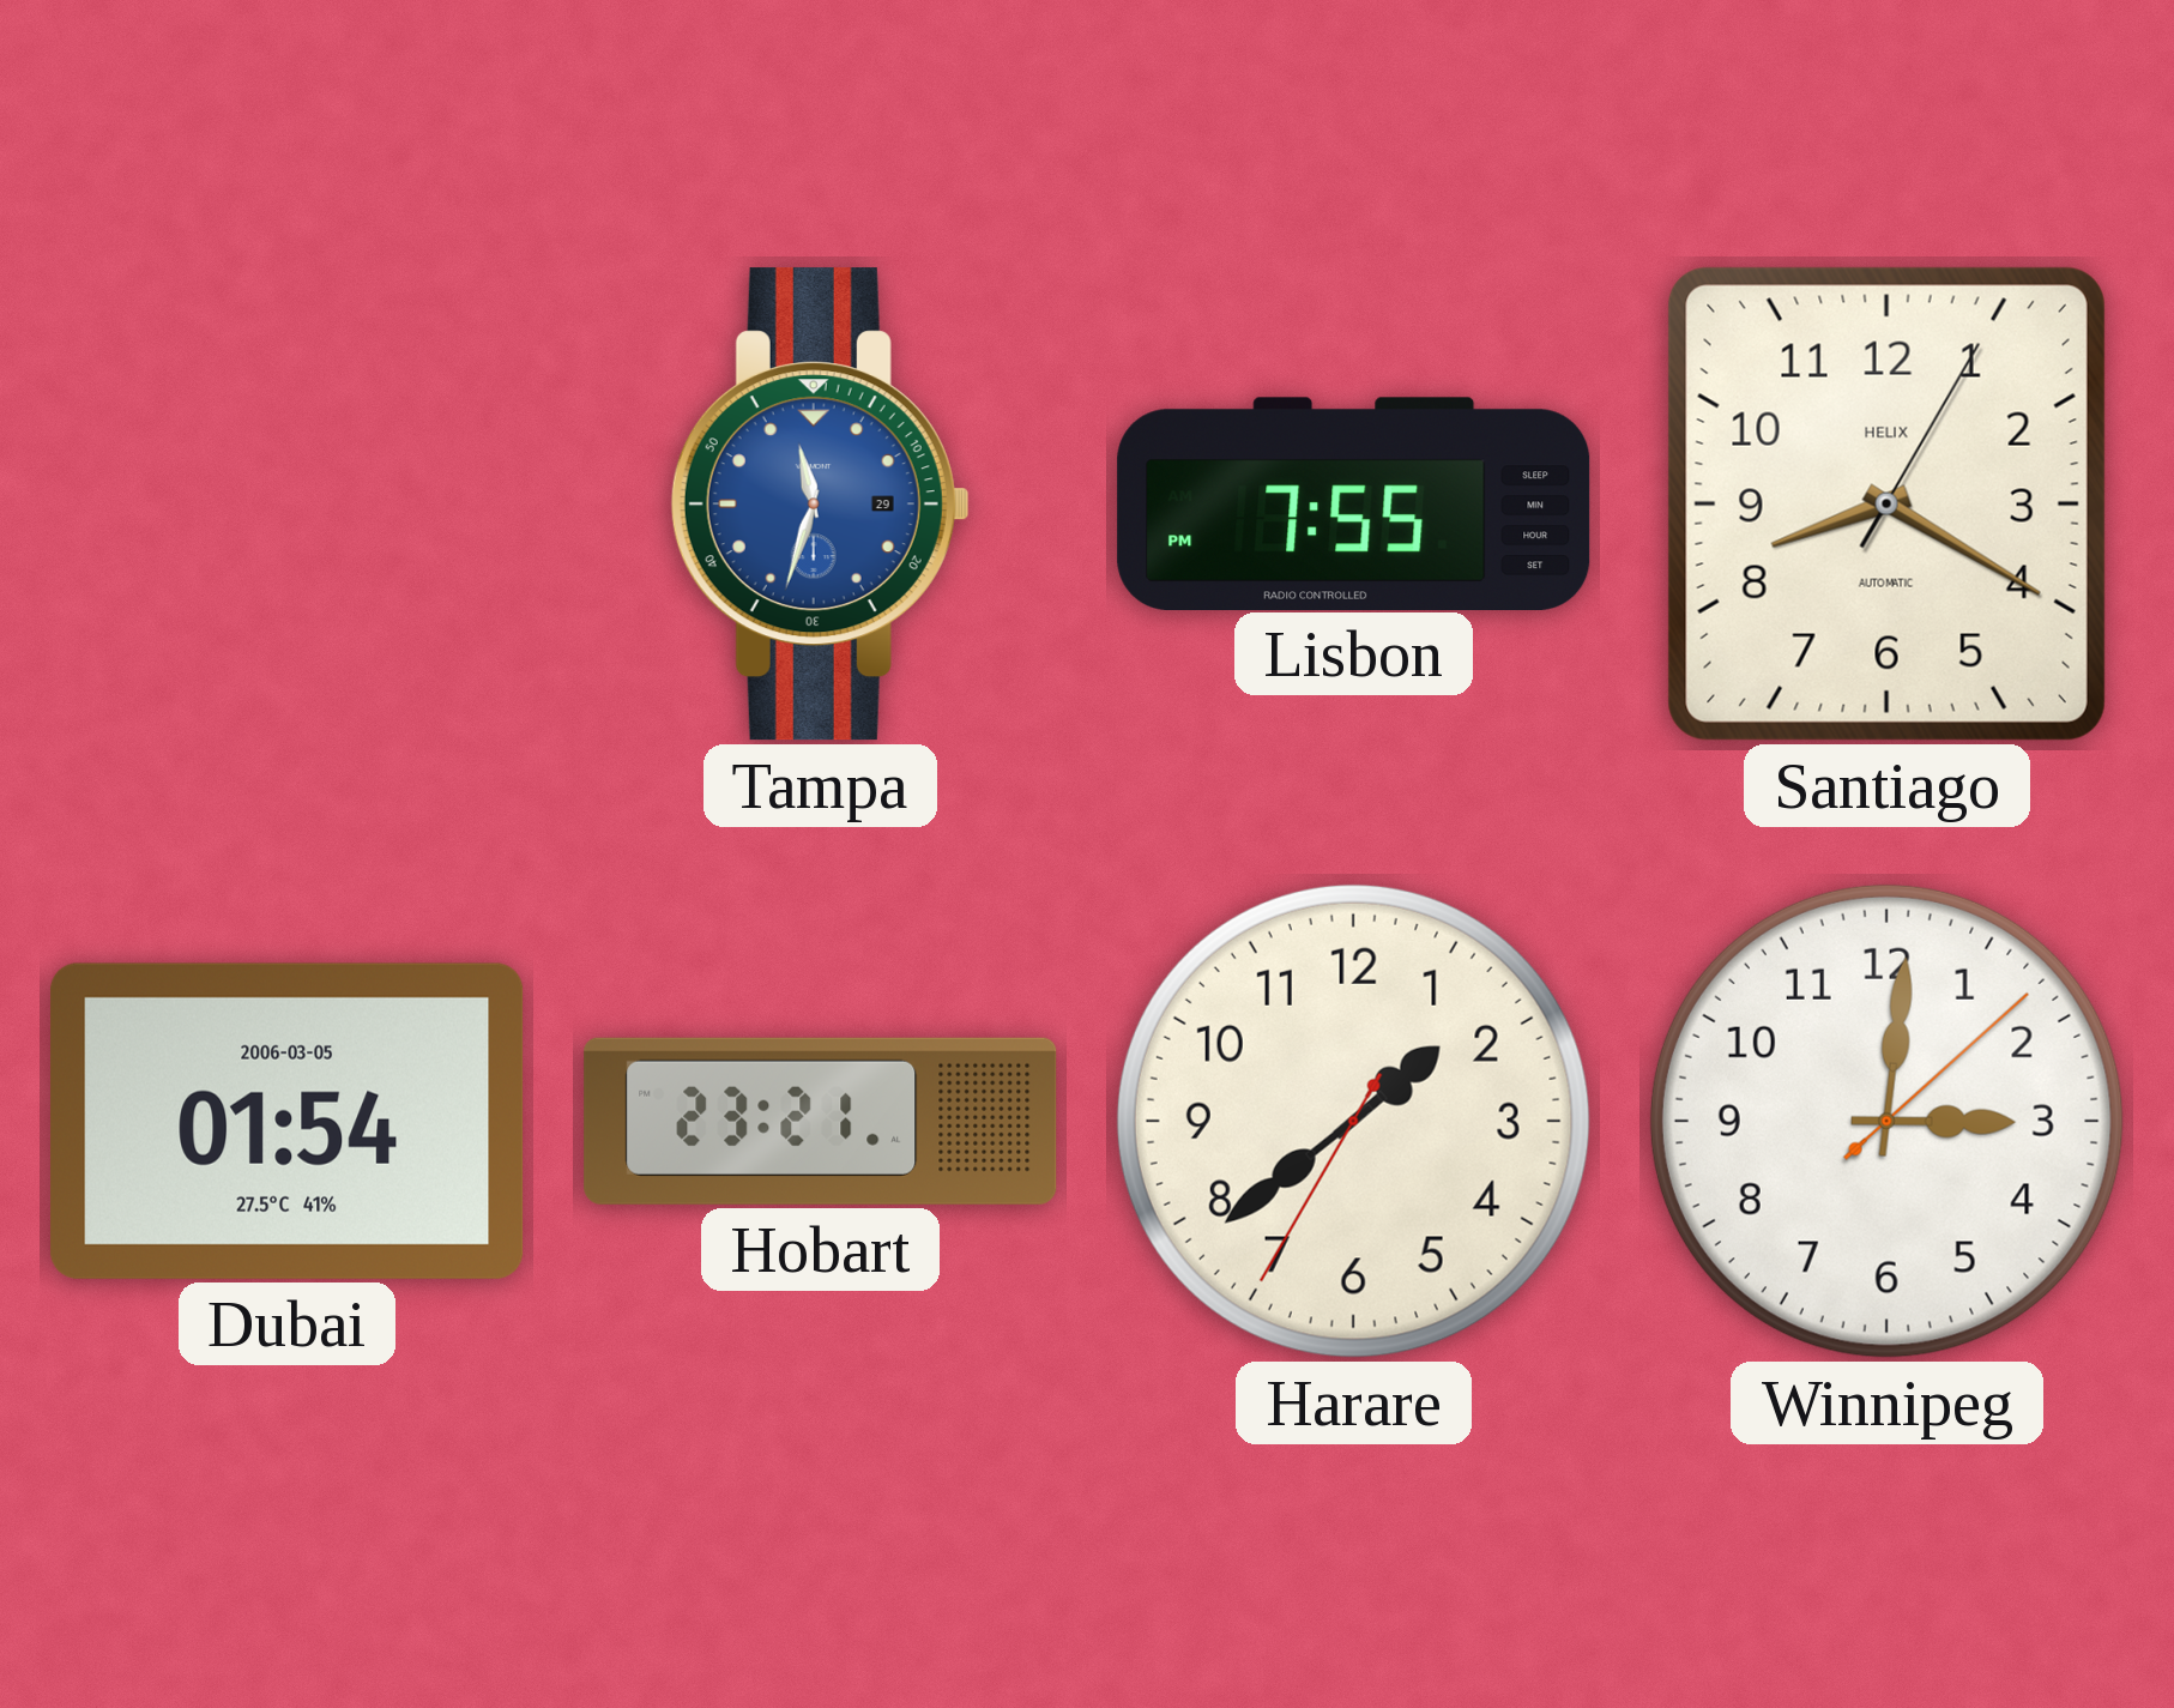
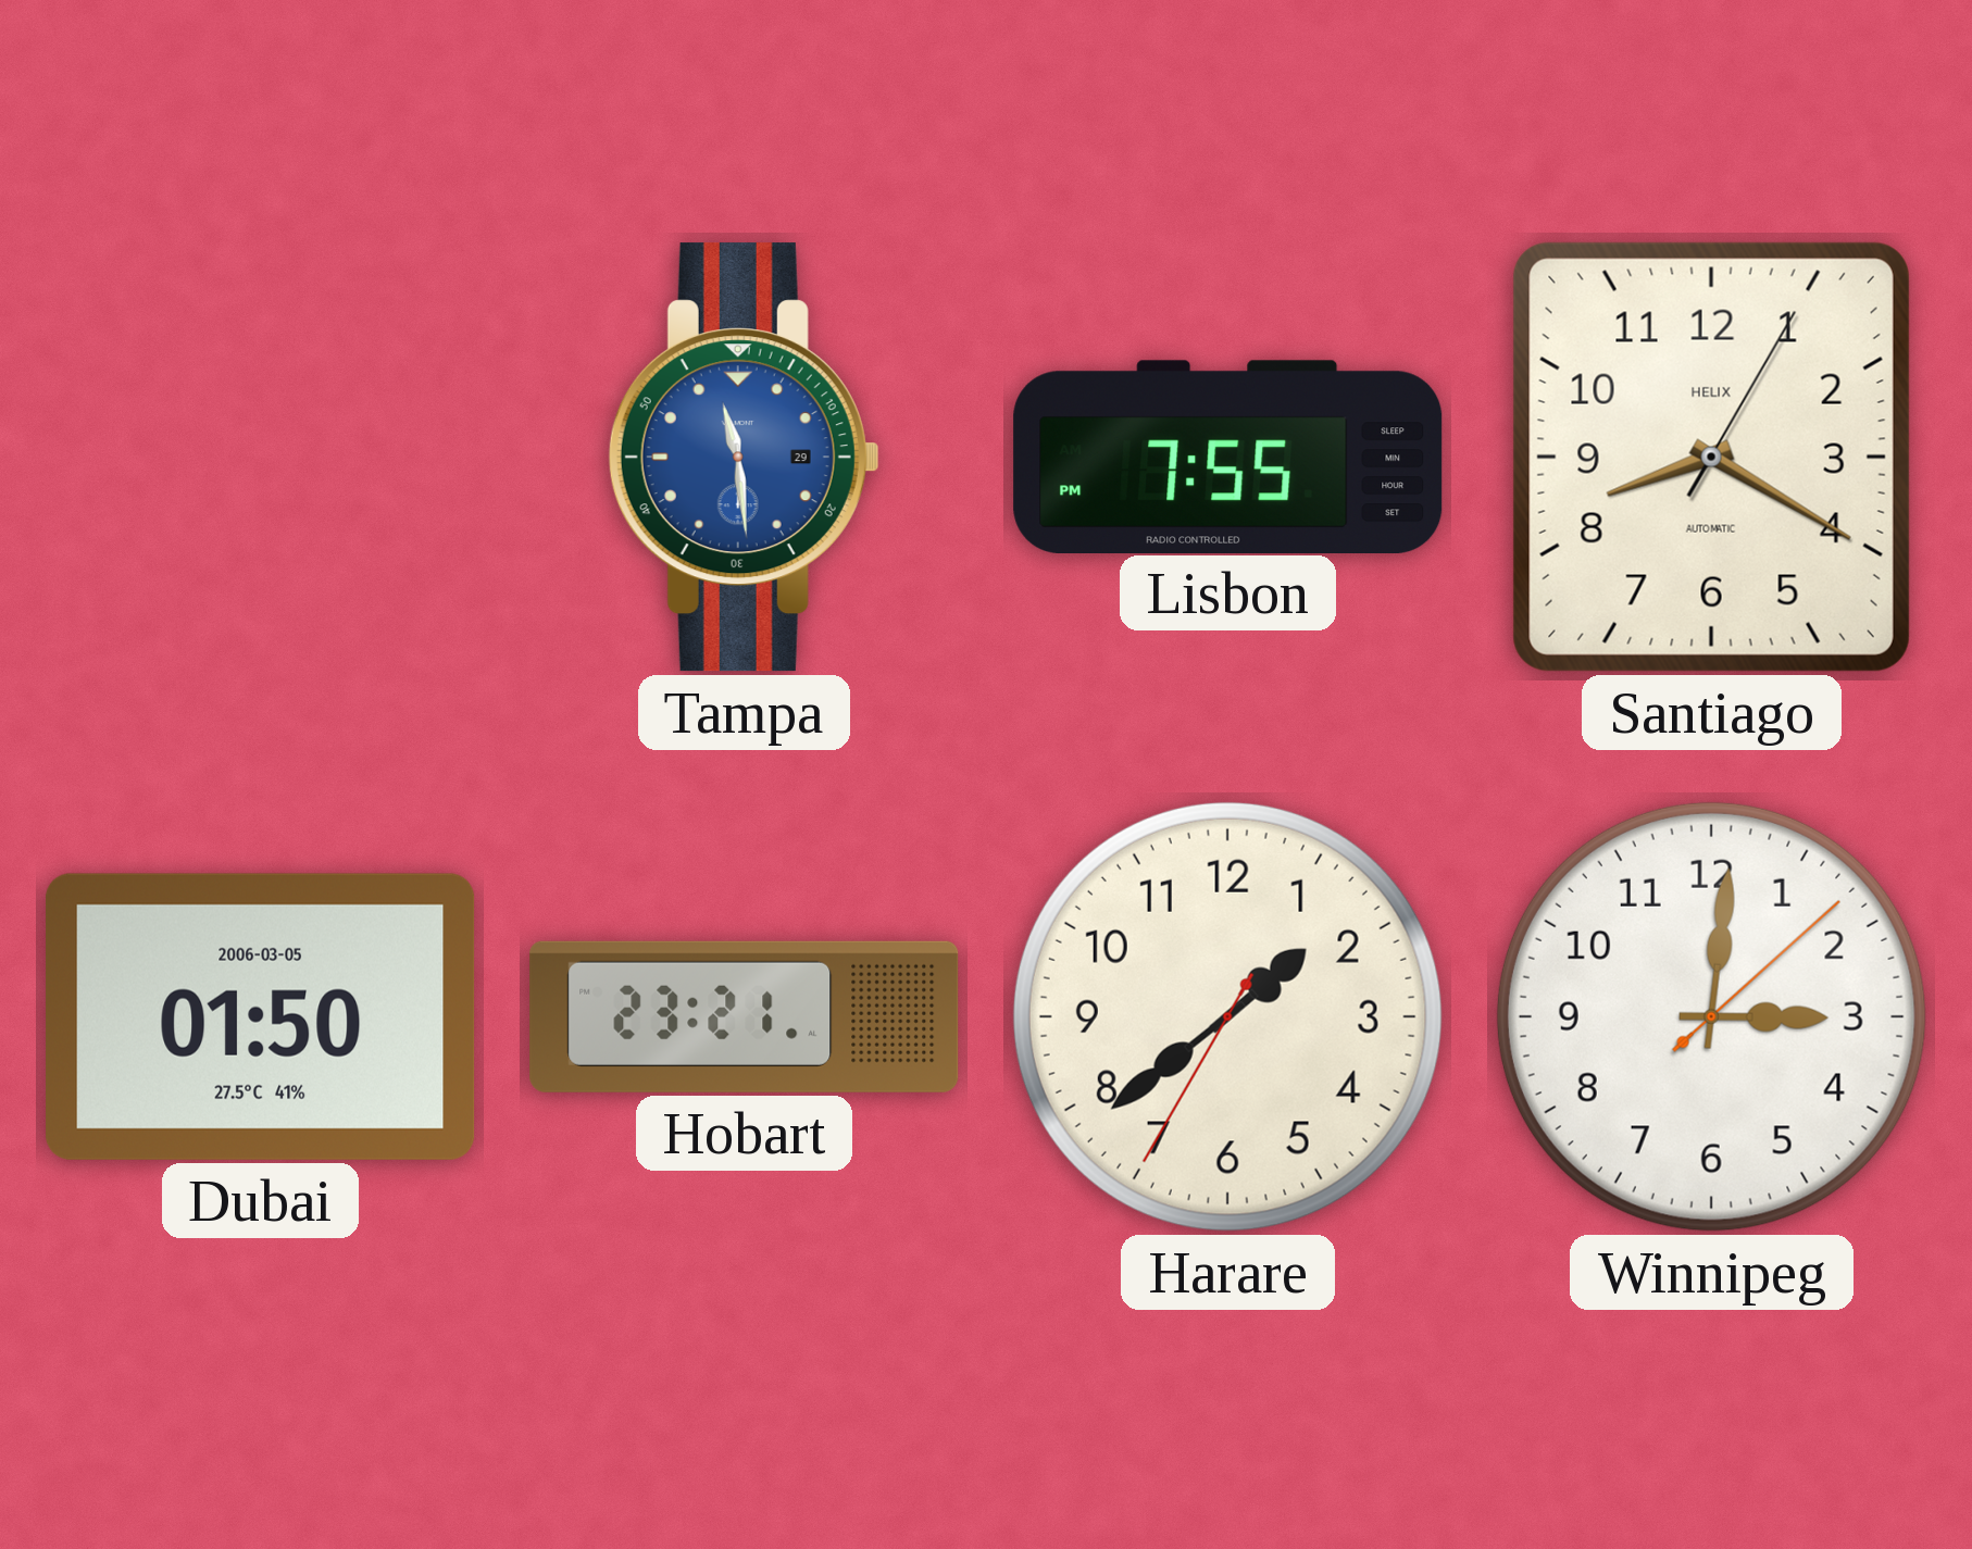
Tampa: 11:33 -> 11:29 (744, 458)
Dubai: 01:54 -> 01:50 (261, 1016)
